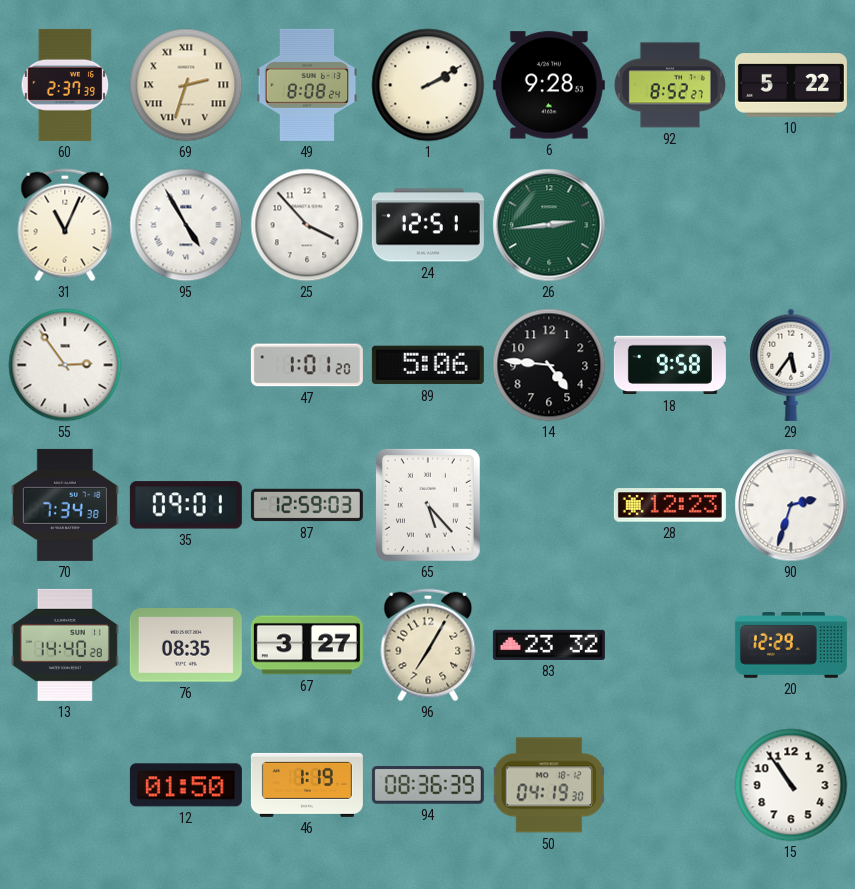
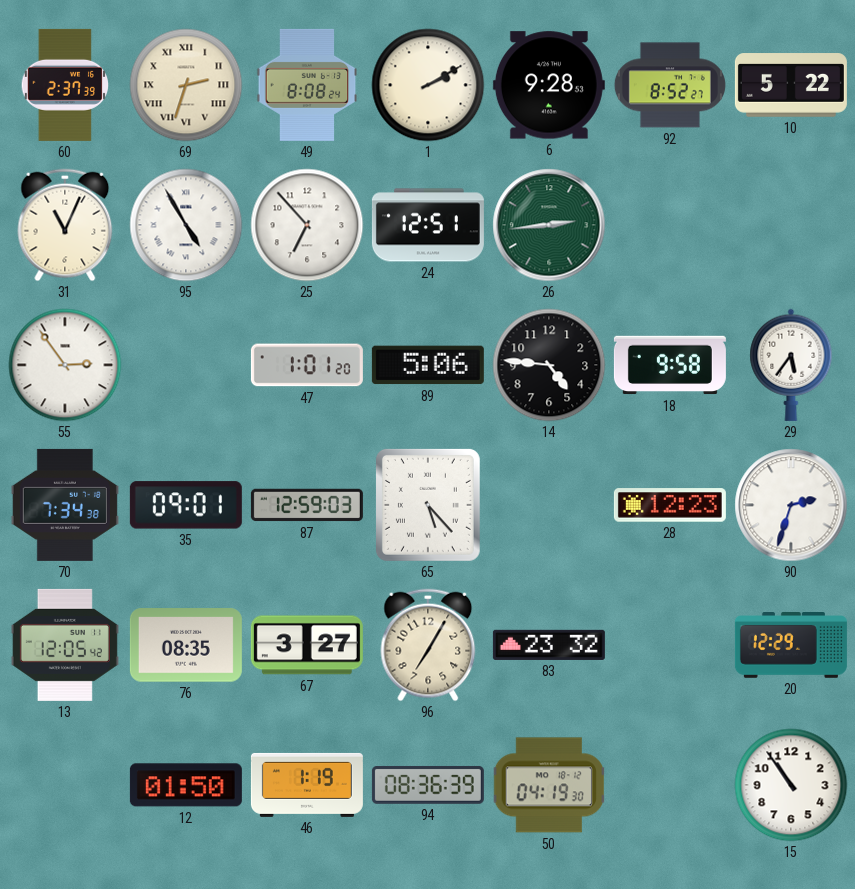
25: 3:53 -> 6:53 (307, 225)
13: 14:40 -> 12:05 (65, 645)
